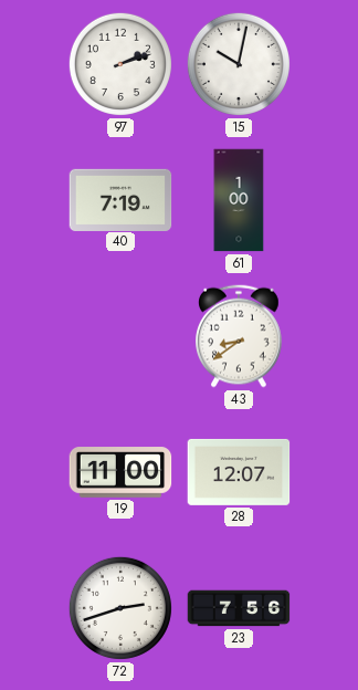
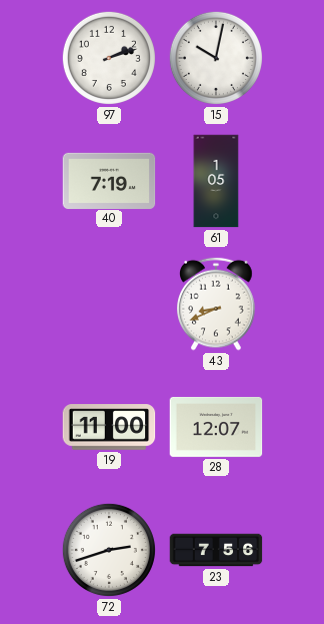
61: 1:00 -> 1:05 (216, 181)
43: 8:39 -> 8:41 (217, 304)
